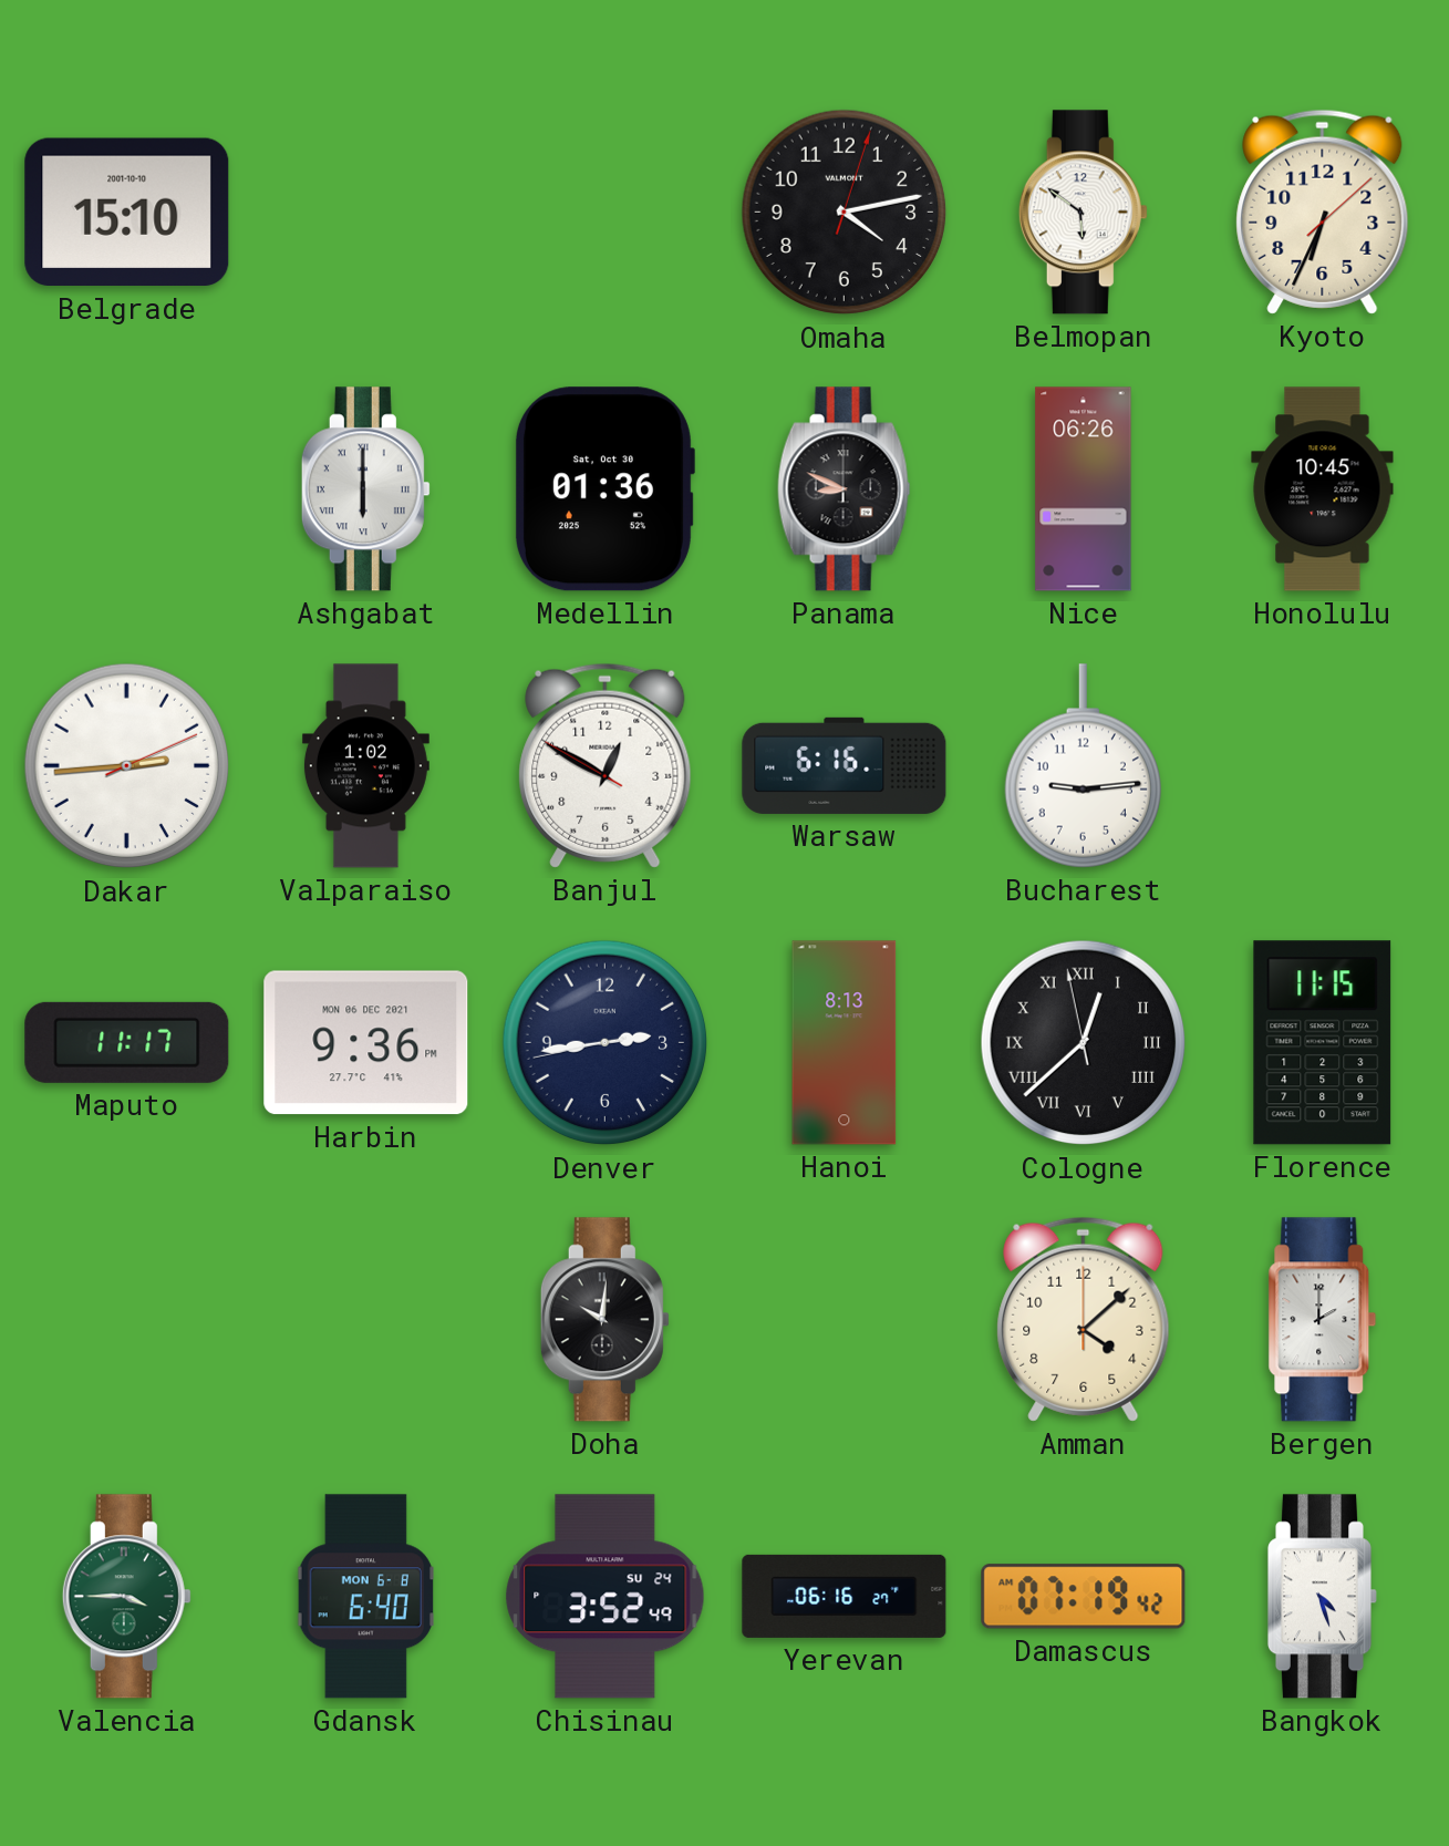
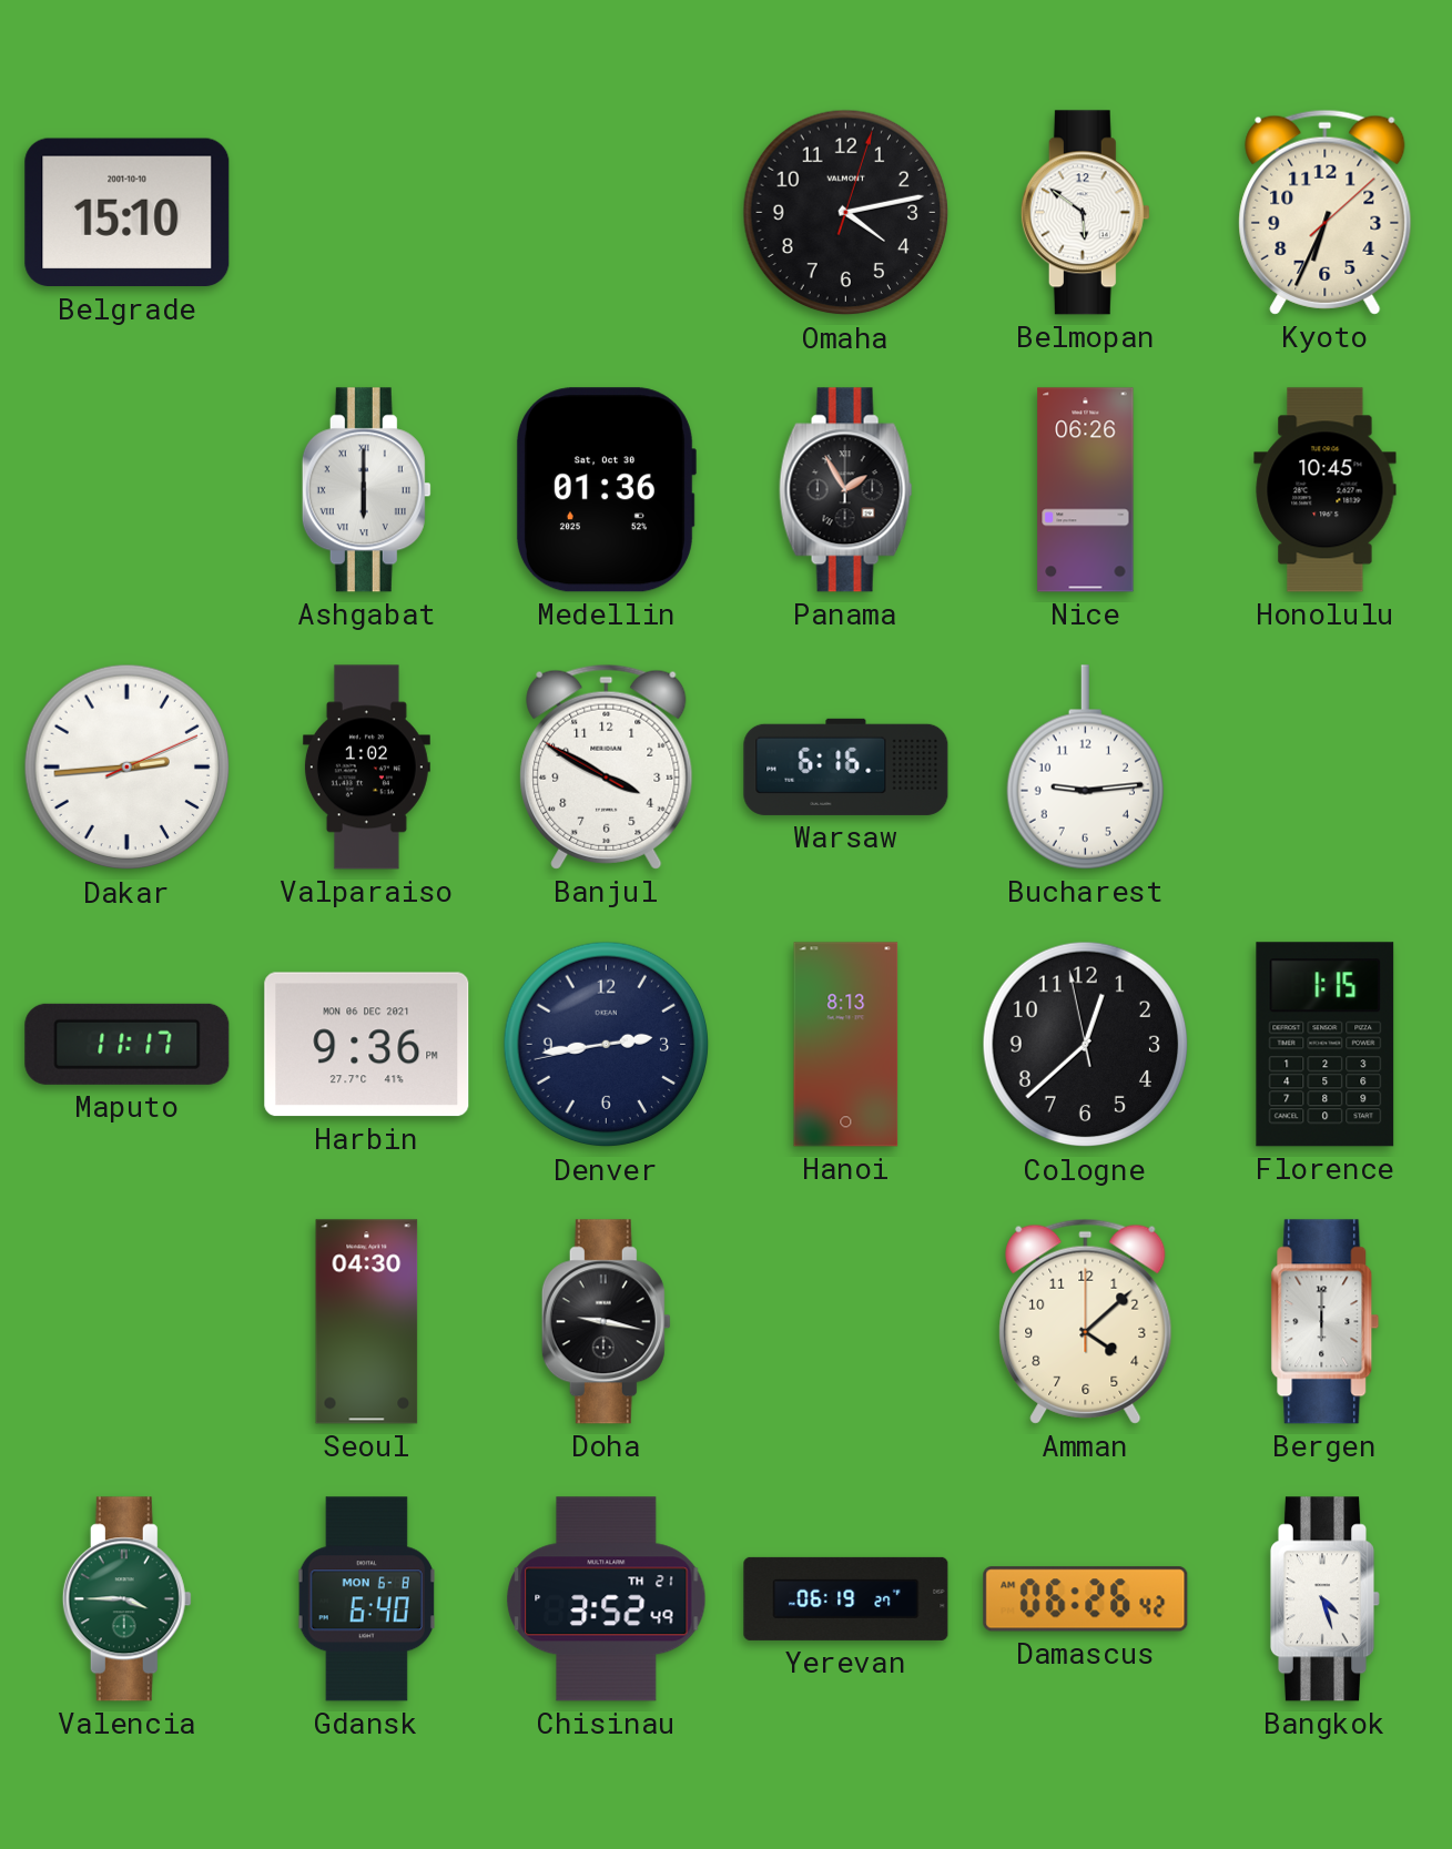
Panama: 8:49 -> 1:55 (846, 490)
Banjul: 12:49 -> 3:49 (607, 766)
Cologne numerals: Roman -> Arabic (1086, 1045)
Florence: 11:15 -> 1:15 (1326, 1045)
Seoul: none -> 04:30 (367, 1322)
Doha: 10:01 -> 9:17 (606, 1322)
Bergen: 2:00 -> 6:00 (1326, 1322)
Chisinau date: SU 24 -> TH 21 (607, 1599)
Yerevan: 06:16 -> 06:19 (846, 1598)
Damascus: 07:19 -> 06:26 (1086, 1599)
